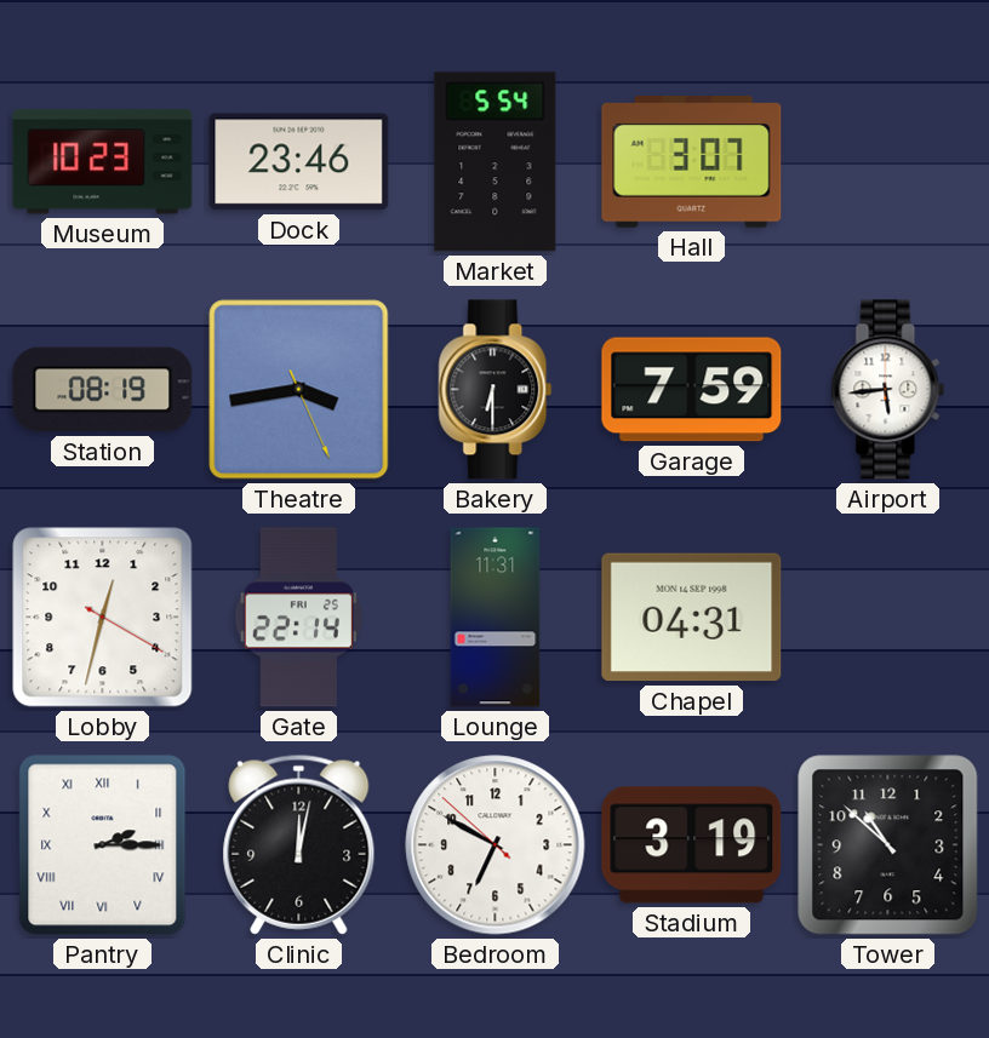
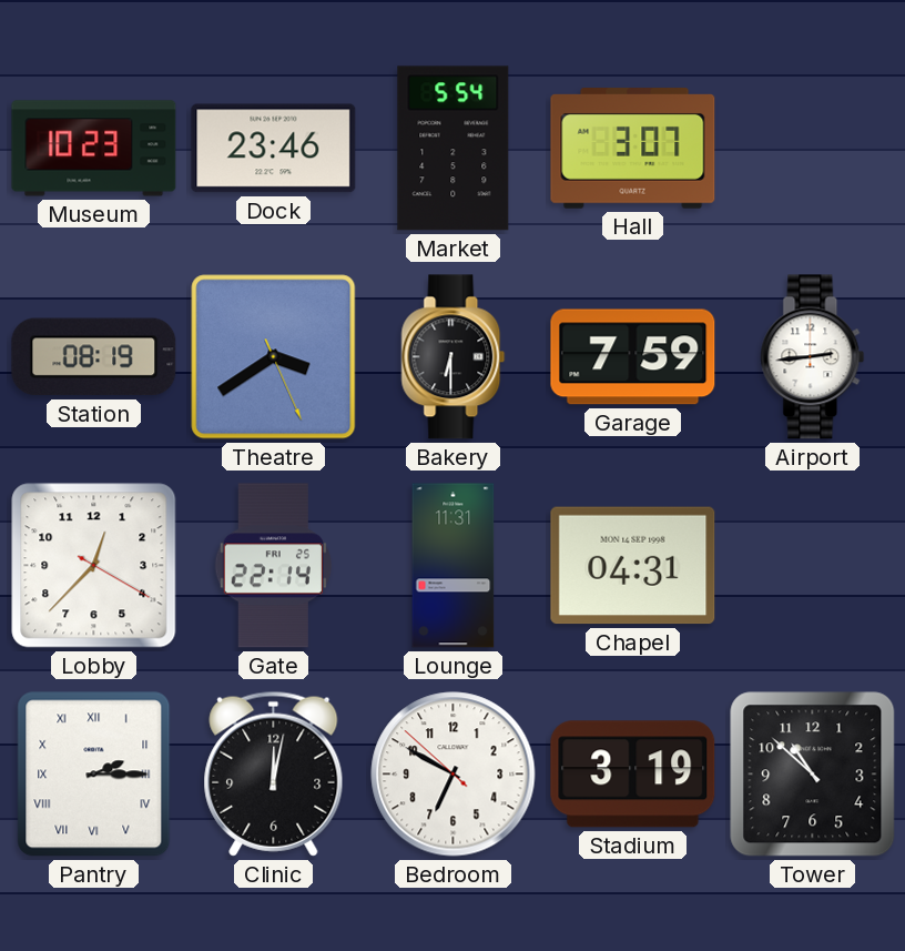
Theatre: 3:43 -> 3:39 (274, 357)
Airport: 5:44 -> 2:44 (813, 357)
Lobby: 12:32 -> 12:37 (94, 566)
